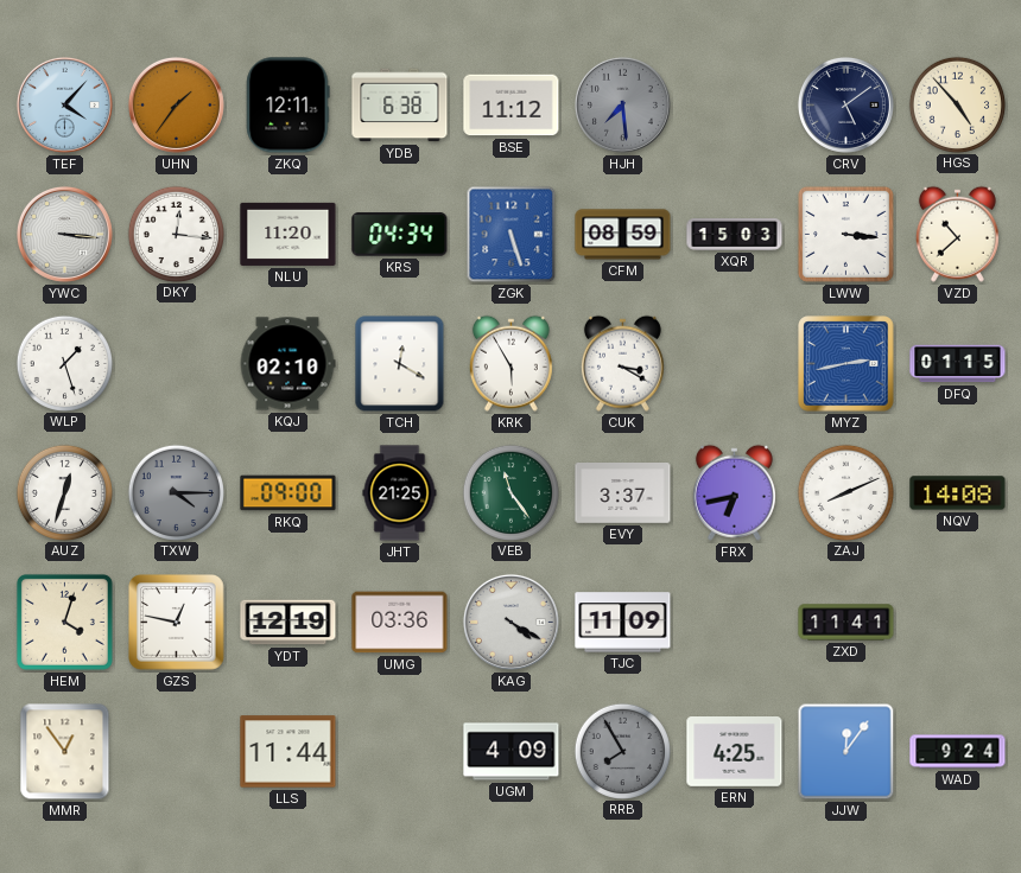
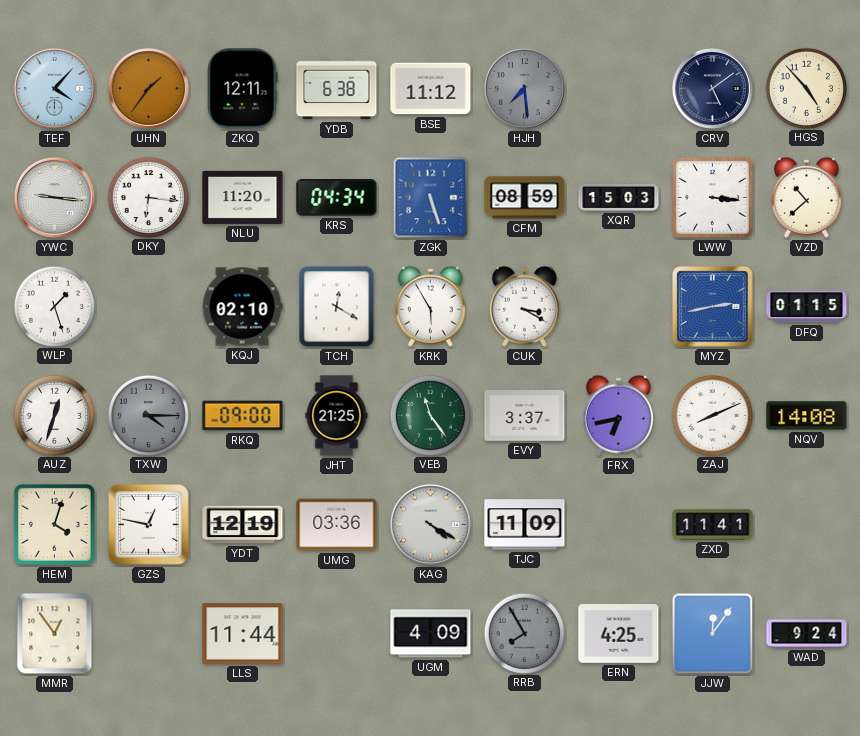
YWC: 3:16 -> 9:16 (54, 197)
DKY: 12:16 -> 6:16 (148, 197)
